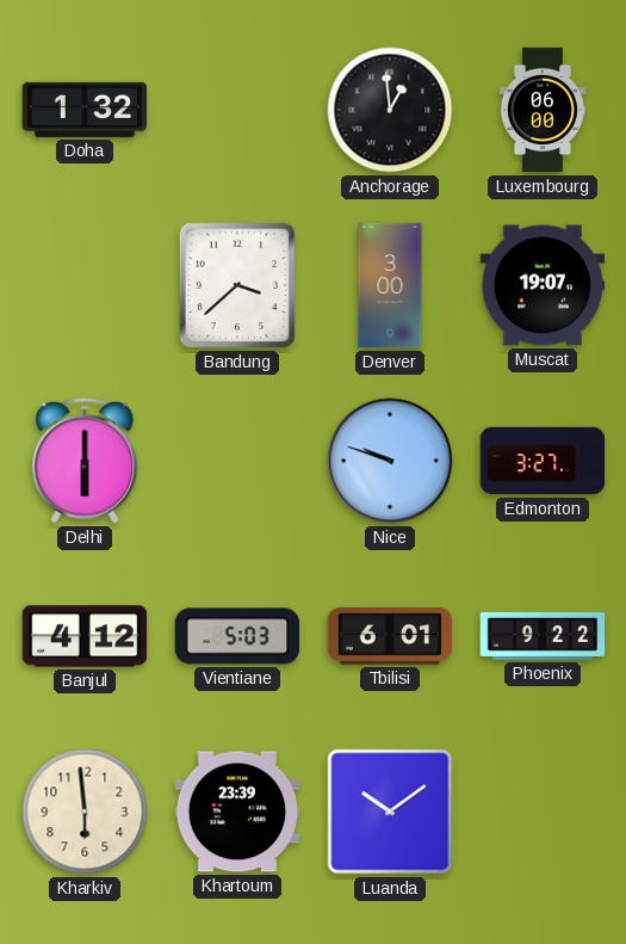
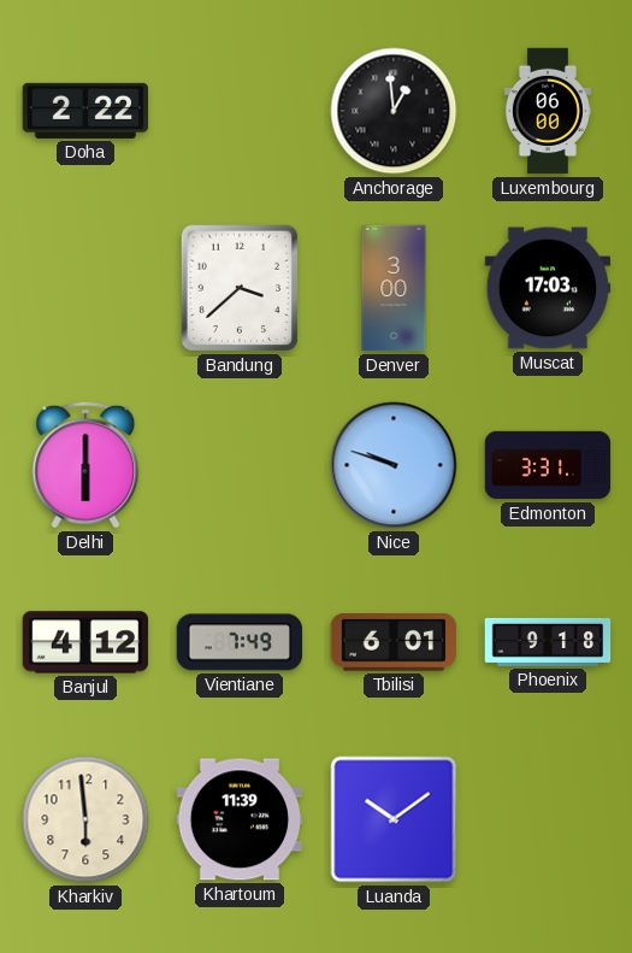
Doha: 1:32 -> 2:22 (85, 111)
Muscat: 19:07 -> 17:03 (548, 288)
Edmonton: 3:27 -> 3:31 (548, 465)
Vientiane: 5:03 -> 7:49 (240, 642)
Phoenix: 9:22 -> 9:18 (548, 642)
Khartoum: 23:39 -> 11:39 (240, 819)
